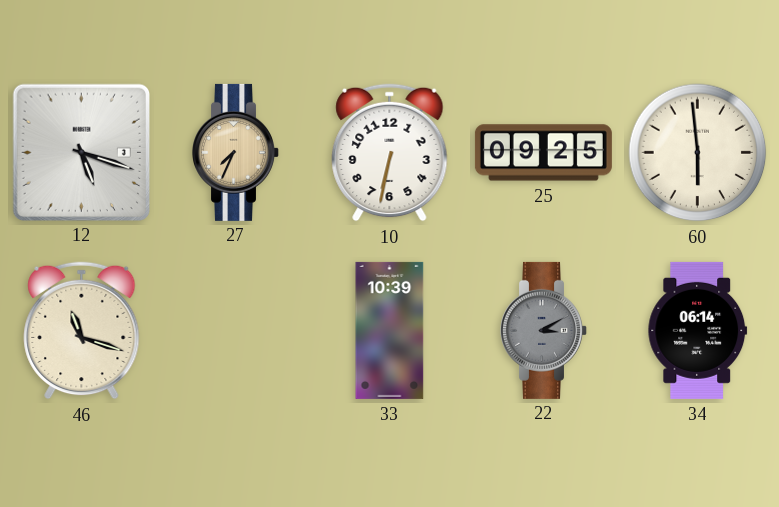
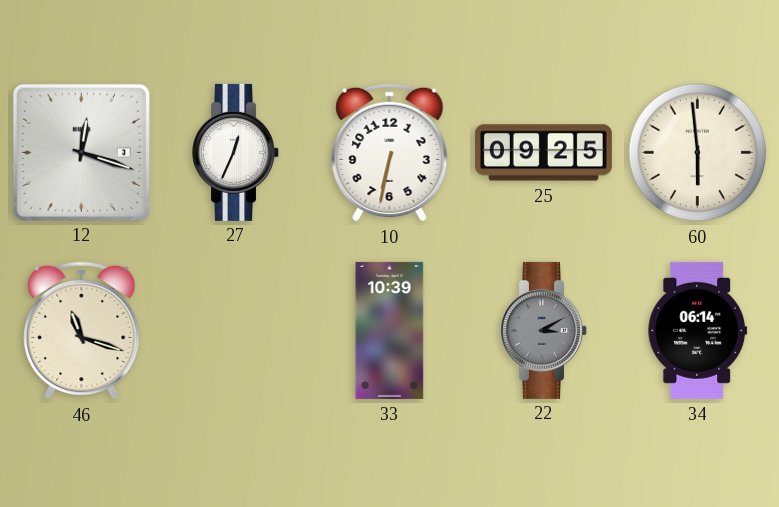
12: 5:18 -> 12:18 (81, 152)
27: 7:34 -> 12:34 (236, 152)
27 dial: champagne -> white (236, 152)
